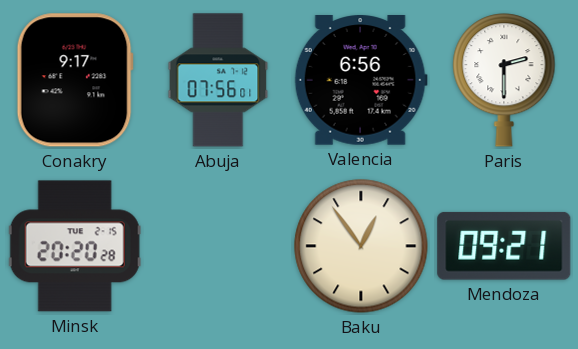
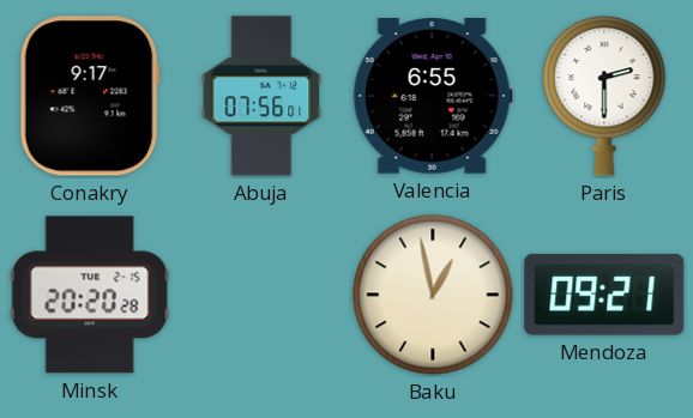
Valencia: 6:56 -> 6:55 (433, 96)
Baku: 12:54 -> 12:58 (433, 295)
